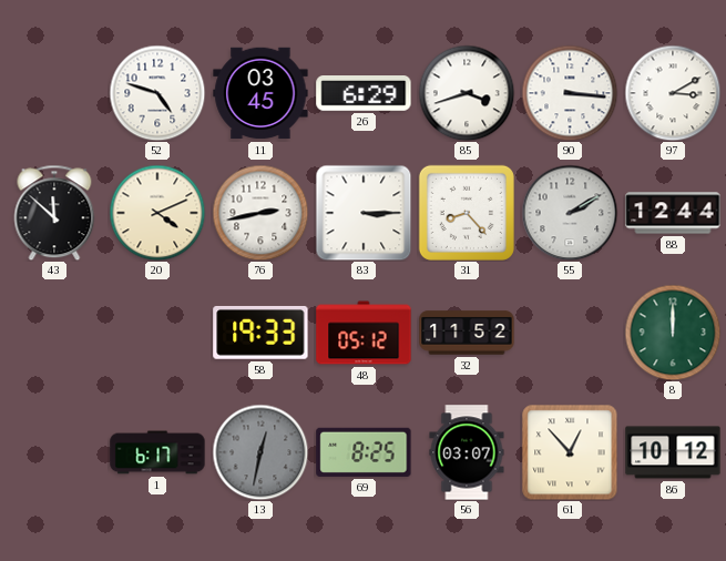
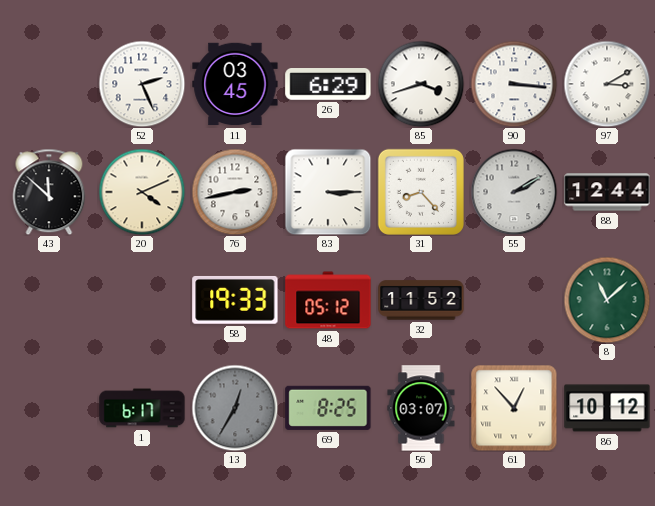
52: 4:48 -> 2:26 (142, 84)
8: 12:00 -> 11:08 (607, 300)
13: 12:32 -> 12:35 (235, 408)
